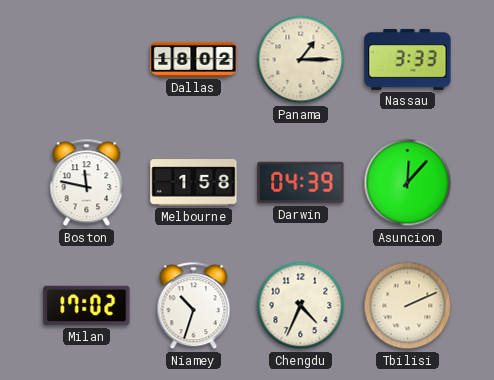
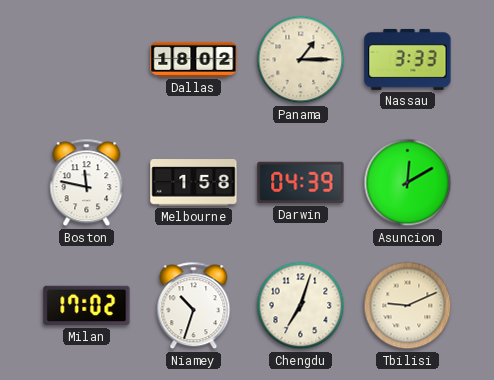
Asuncion: 12:07 -> 12:10 (408, 183)
Chengdu: 4:34 -> 7:03 (301, 306)
Tbilisi: 2:11 -> 9:11 (408, 306)
